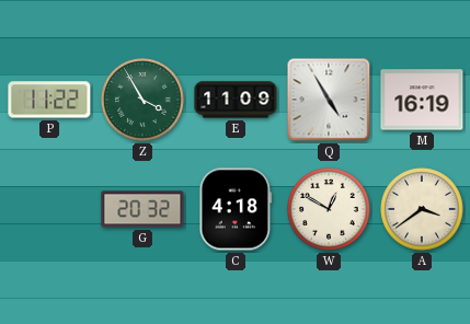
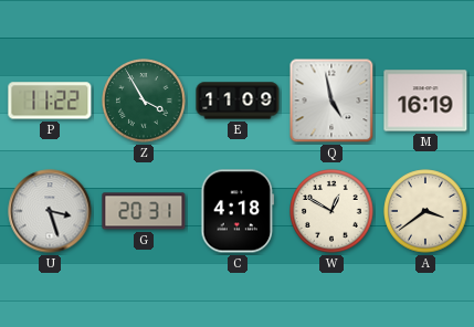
Q: 4:55 -> 4:58 (331, 101)
U: none -> 3:27 (50, 211)
G: 20:32 -> 20:31 (144, 211)
